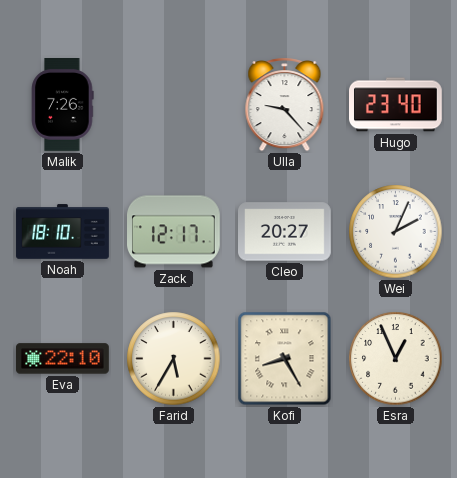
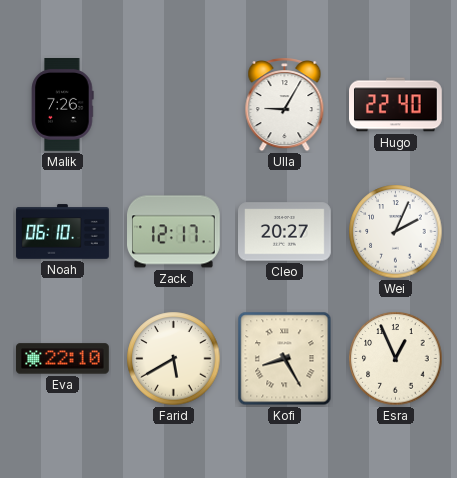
Ulla: 9:23 -> 9:05 (285, 105)
Hugo: 23:40 -> 22:40 (396, 105)
Noah: 18:10 -> 06:10 (63, 232)
Farid: 5:35 -> 5:40 (174, 359)
